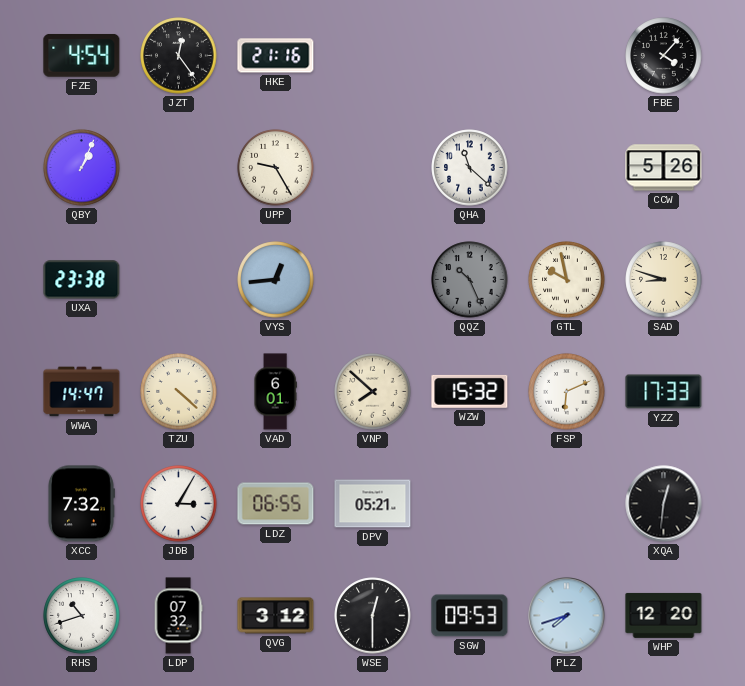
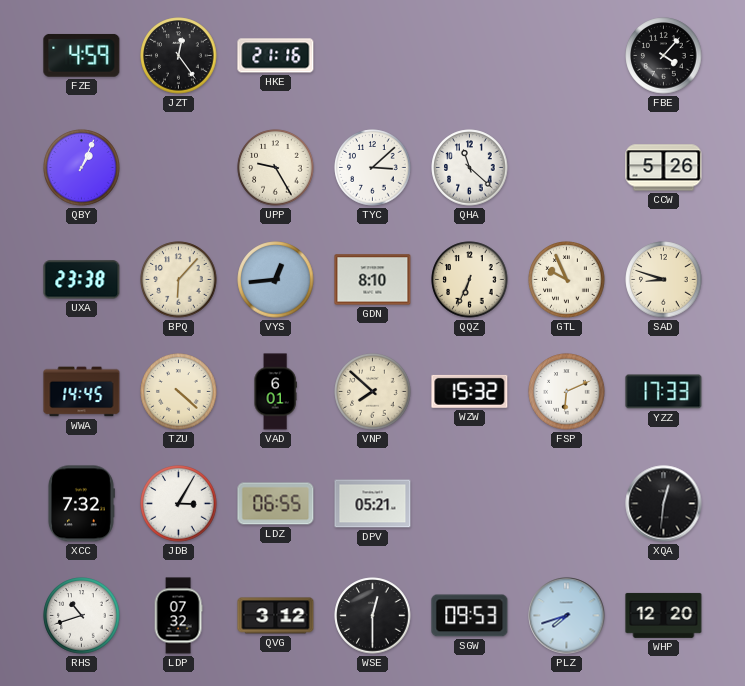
FZE: 4:54 -> 4:59 (82, 55)
TYC: none -> 3:08 (373, 168)
BPQ: none -> 6:07 (179, 280)
GDN: none -> 8:10 (373, 280)
QQZ: 10:26 -> 6:34 (470, 280)
QQZ dial: grey -> cream (470, 280)
GTL: 9:58 -> 9:56 (567, 280)
WWA: 14:47 -> 14:45 (82, 392)
